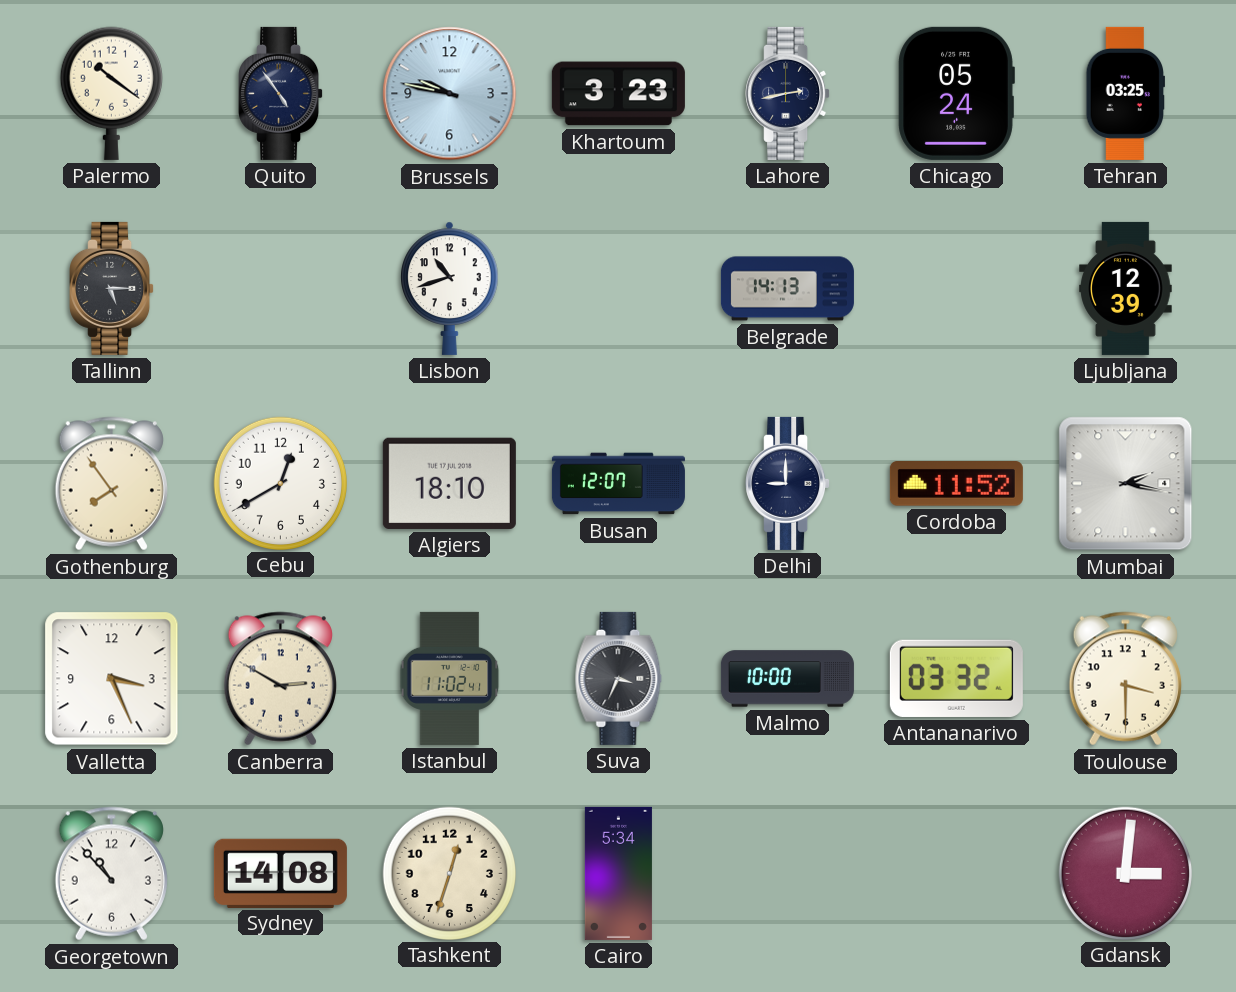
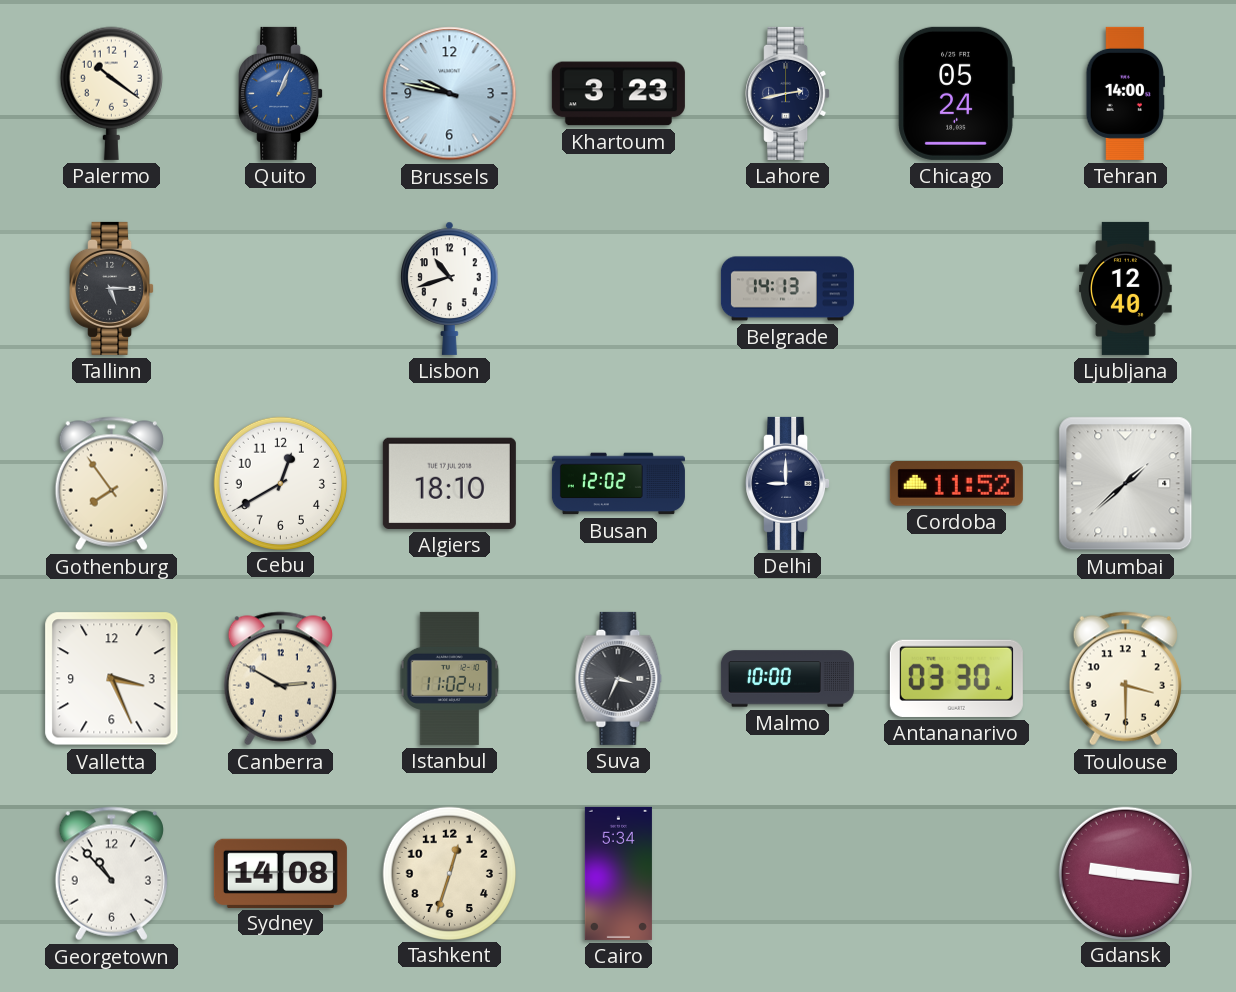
Quito: 4:54 -> 1:04 (281, 93)
Quito dial: navy -> blue (281, 93)
Tehran: 03:25 -> 14:00 (1125, 93)
Ljubljana: 12:39 -> 12:40 (1126, 288)
Busan: 12:07 -> 12:02 (618, 484)
Mumbai: 2:17 -> 1:38 (1126, 484)
Antananarivo: 03:32 -> 03:30 (956, 678)
Gdansk: 3:01 -> 9:16 (1125, 873)
